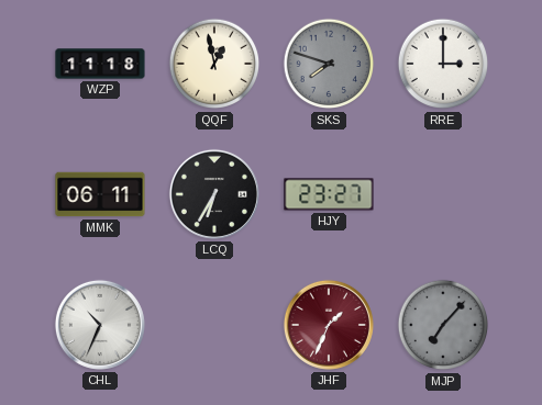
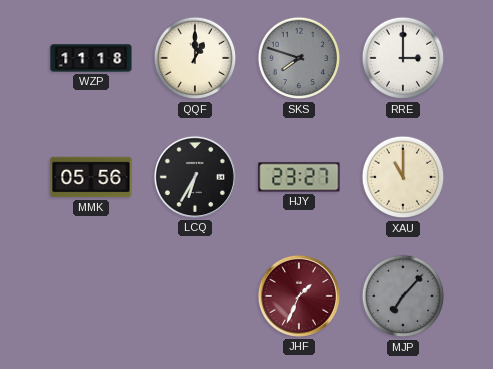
QQF: 12:58 -> 1:00 (195, 58)
MMK: 06:11 -> 05:56 (91, 177)
XAU: none -> 11:00 (403, 177)
CHL: 10:34 -> none (100, 325)
